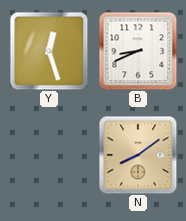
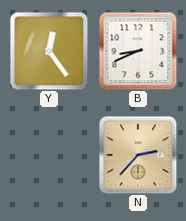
Y: 12:27 -> 12:24 (49, 51)
N: 8:09 -> 2:37 (138, 155)
